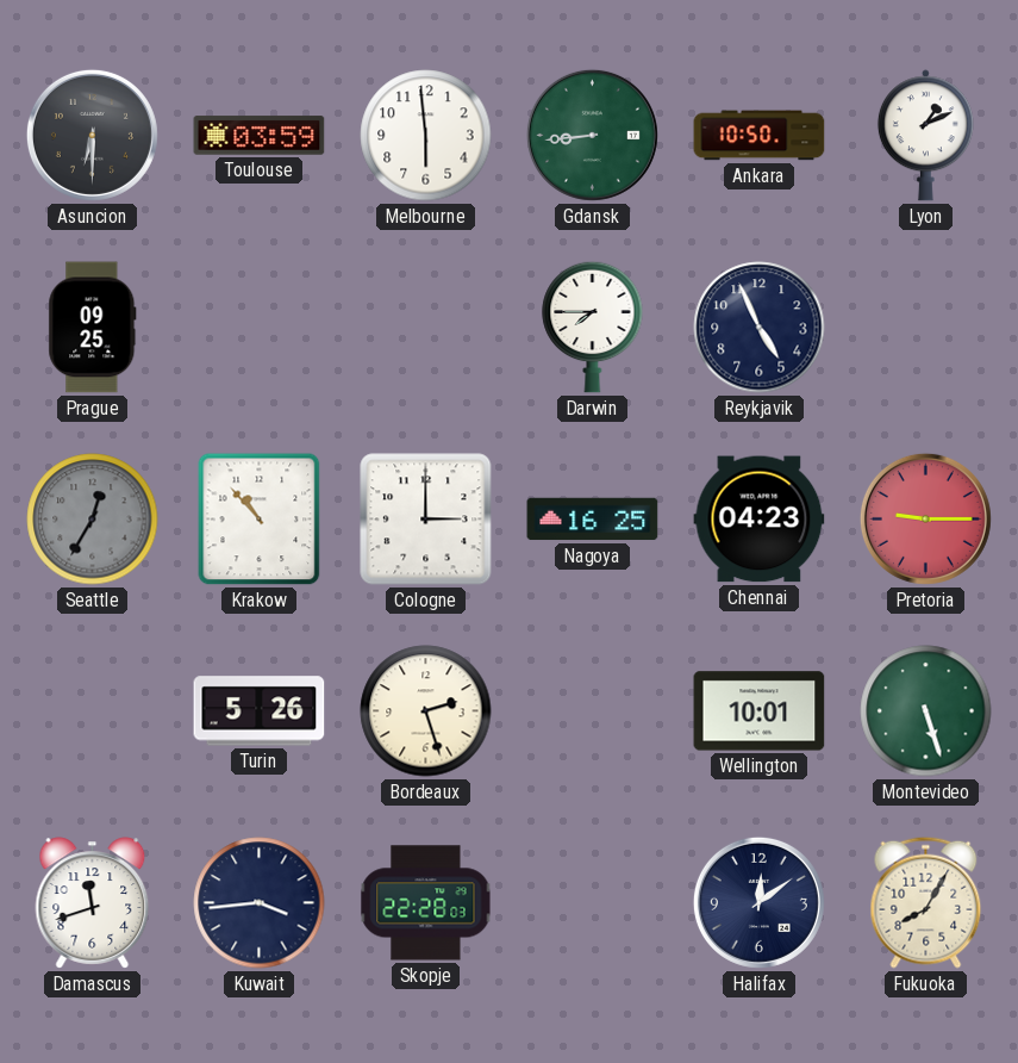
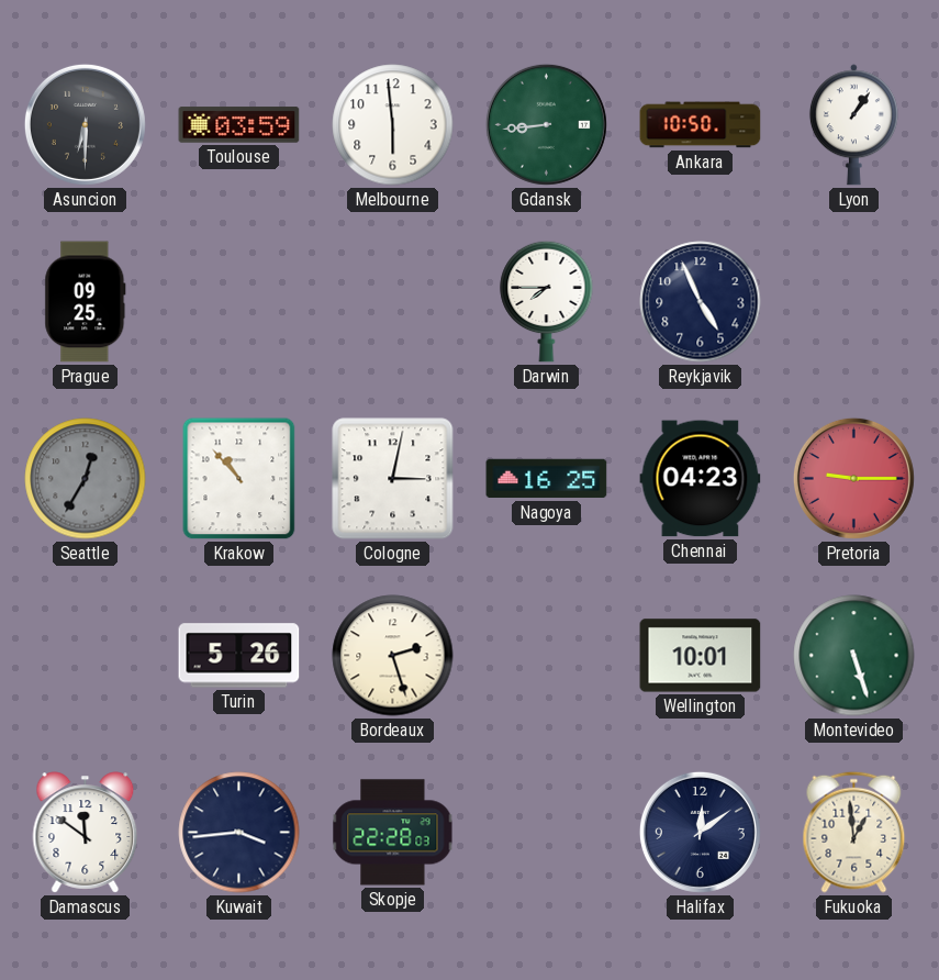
Lyon: 1:11 -> 1:06 (853, 125)
Cologne: 3:00 -> 3:02 (393, 479)
Damascus: 11:42 -> 11:51 (86, 833)
Fukuoka: 8:05 -> 12:59 (854, 832)
